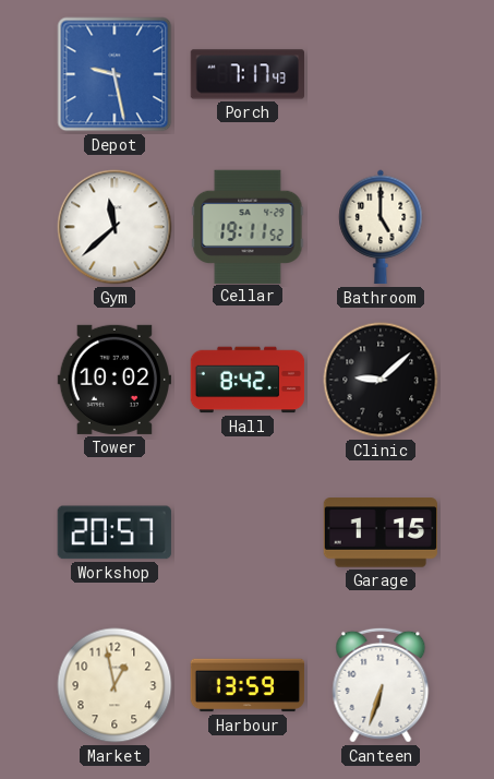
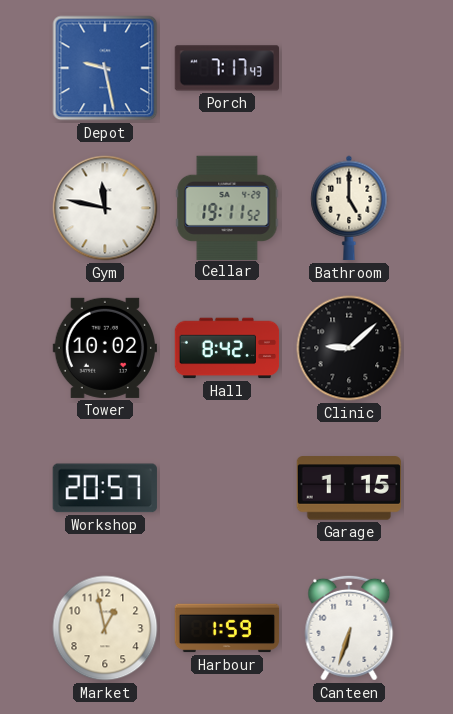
Gym: 11:38 -> 11:47 (105, 208)
Harbour: 13:59 -> 1:59 (227, 628)
